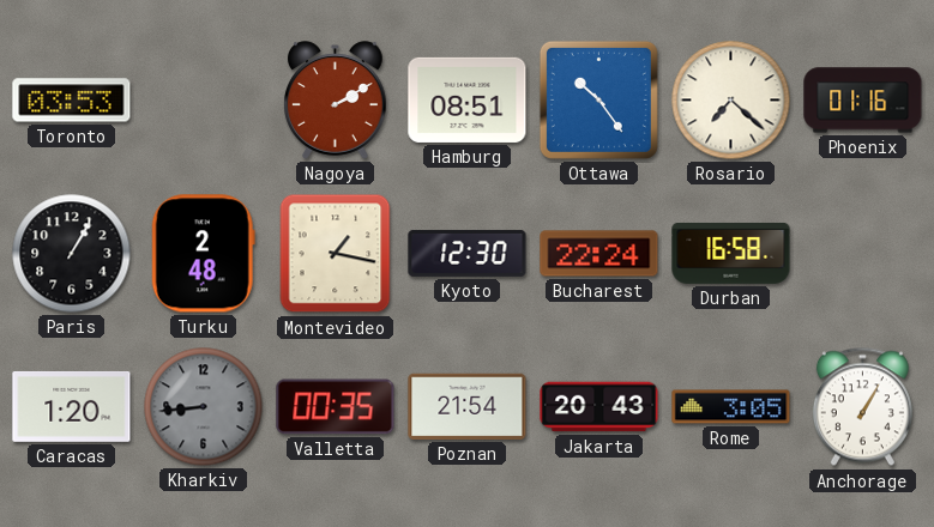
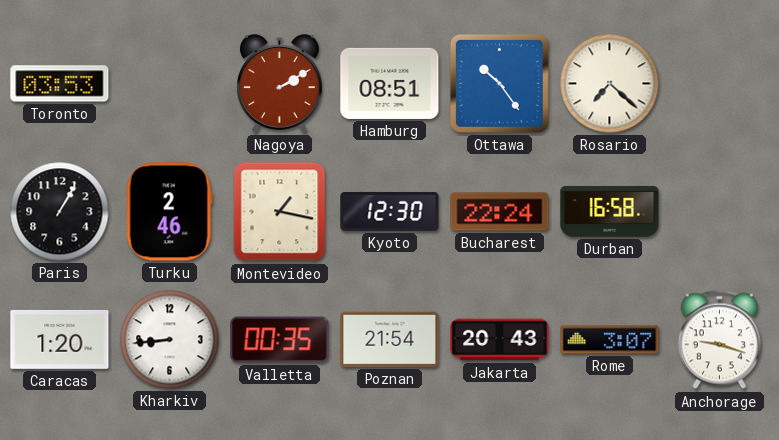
Phoenix: 01:16 -> none (863, 101)
Turku: 2:48 -> 2:46 (169, 212)
Kharkiv dial: grey -> white (170, 340)
Rome: 3:05 -> 3:07 (610, 340)
Anchorage: 1:05 -> 9:18 (719, 340)
